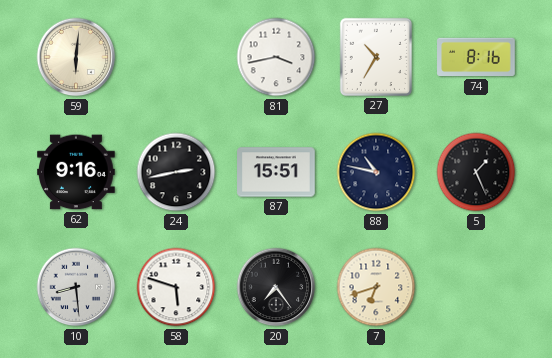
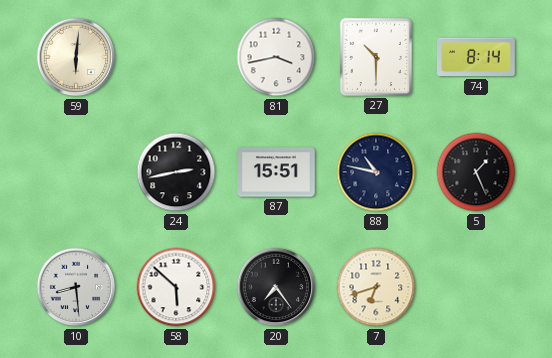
27: 10:35 -> 10:30 (376, 57)
74: 8:16 -> 8:14 (476, 57)
62: 9:16 -> none (77, 172)
58: 5:48 -> 5:52 (176, 287)
